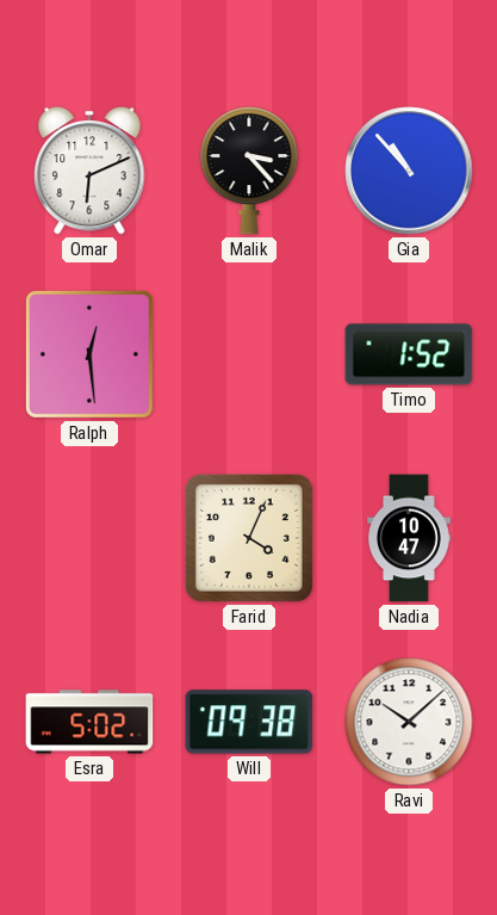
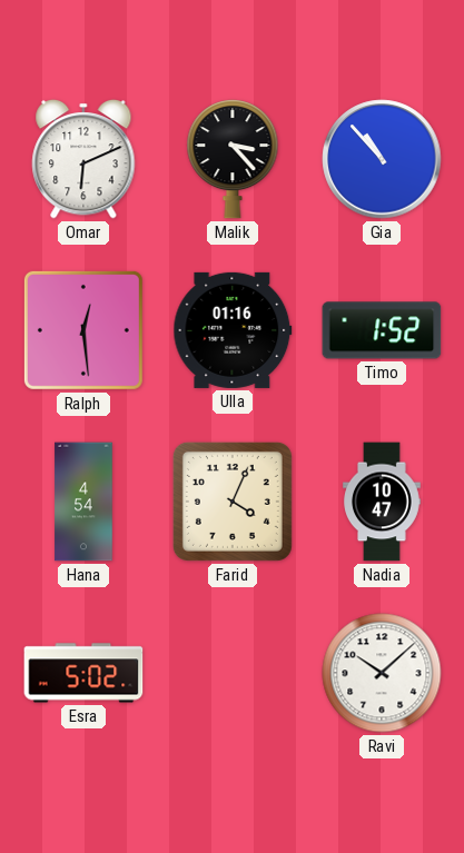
Ulla: none -> 01:16 (233, 330)
Hana: none -> 4:54 (83, 502)
Will: 09:38 -> none (249, 722)
